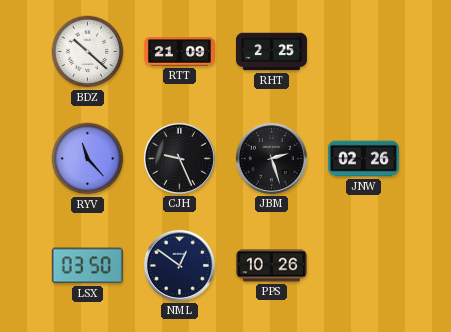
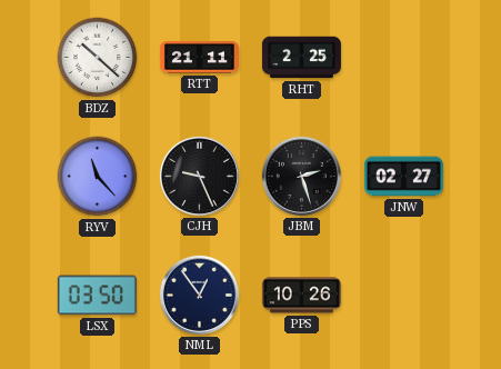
RTT: 21:09 -> 21:11 (199, 58)
JNW: 02:26 -> 02:27 (403, 177)
NML: 12:51 -> 12:54 (199, 295)
